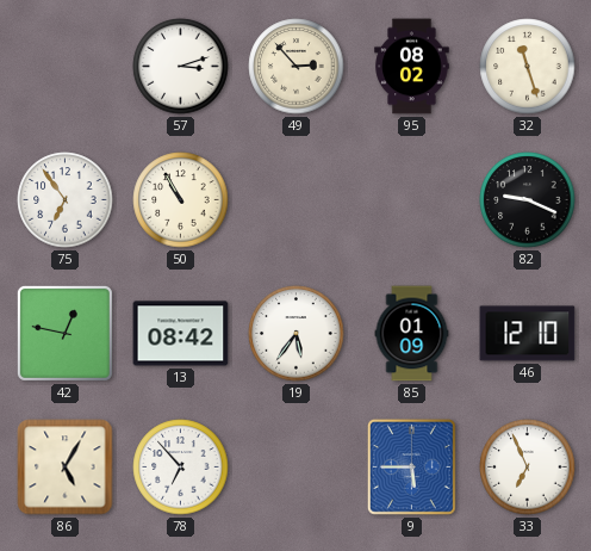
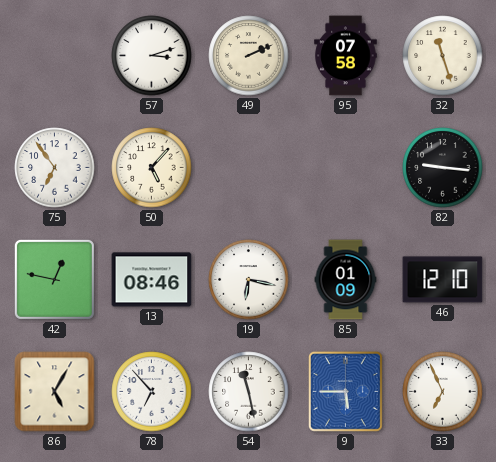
49: 2:53 -> 2:11 (249, 56)
95: 08:02 -> 07:58 (346, 56)
50: 10:55 -> 5:07 (152, 168)
82: 9:19 -> 9:16 (443, 168)
13: 08:42 -> 08:46 (152, 280)
19: 5:36 -> 6:17 (249, 280)
54: none -> 11:28 (249, 392)
